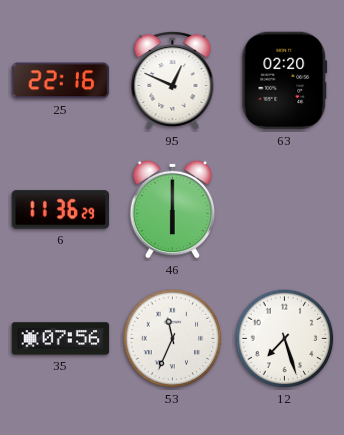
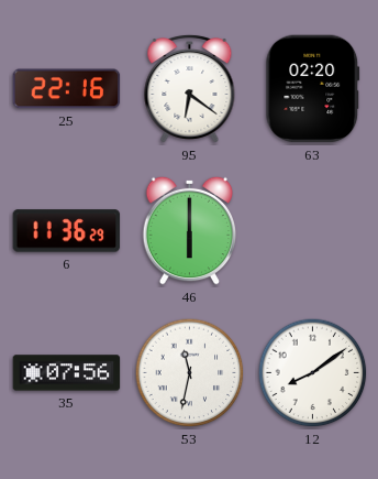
95: 12:49 -> 6:21 (190, 88)
53: 11:34 -> 11:32 (190, 373)
12: 7:27 -> 8:09 (313, 373)
